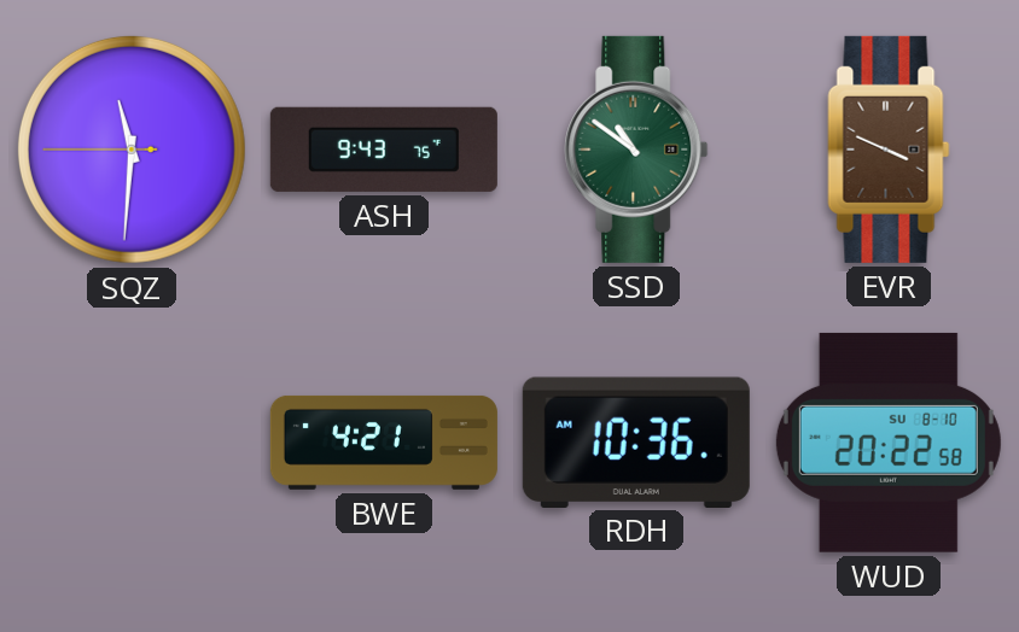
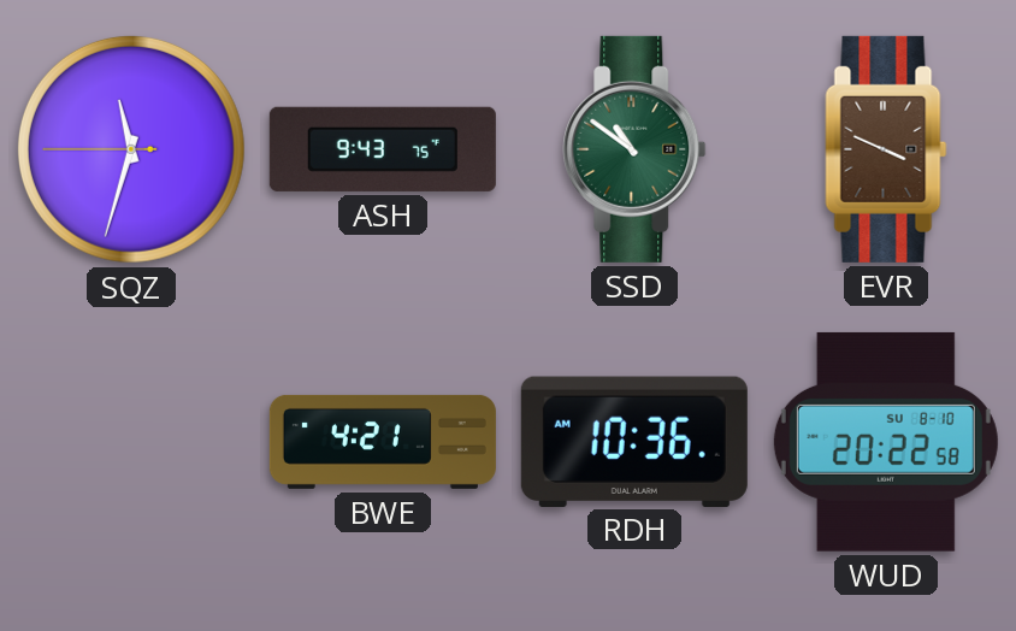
SQZ: 11:30 -> 11:32 (131, 149)
